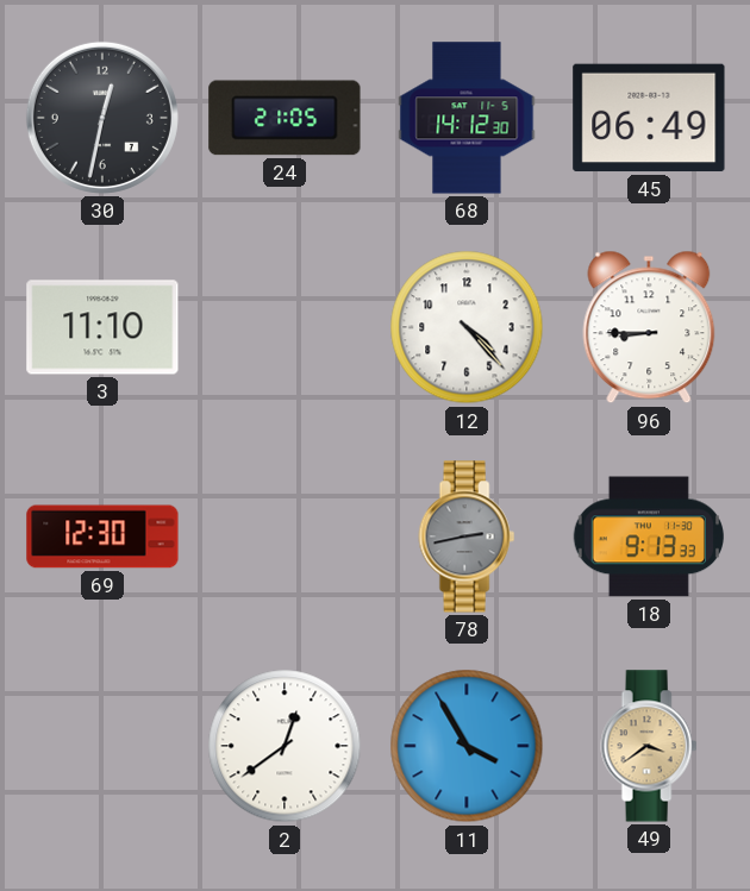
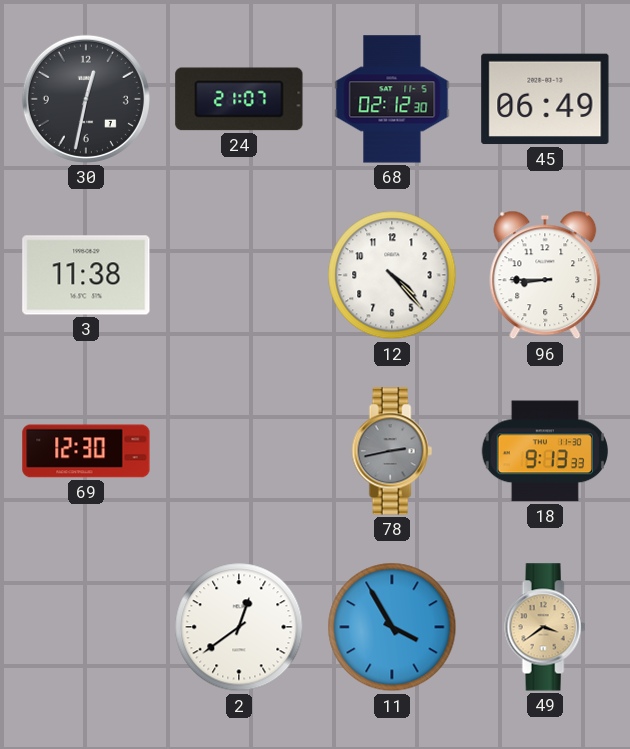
24: 21:05 -> 21:07 (239, 99)
68: 14:12 -> 02:12 (392, 99)
3: 11:10 -> 11:38 (86, 275)
